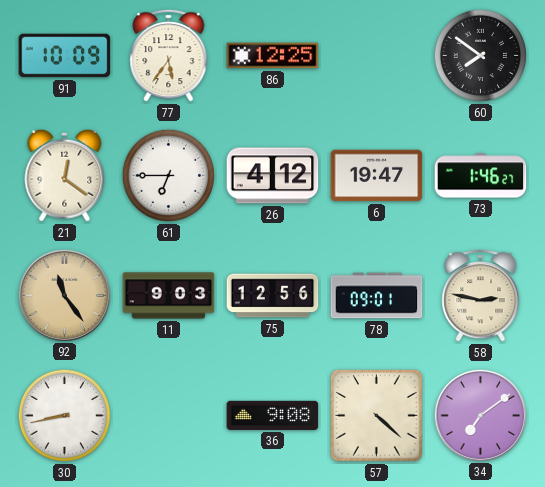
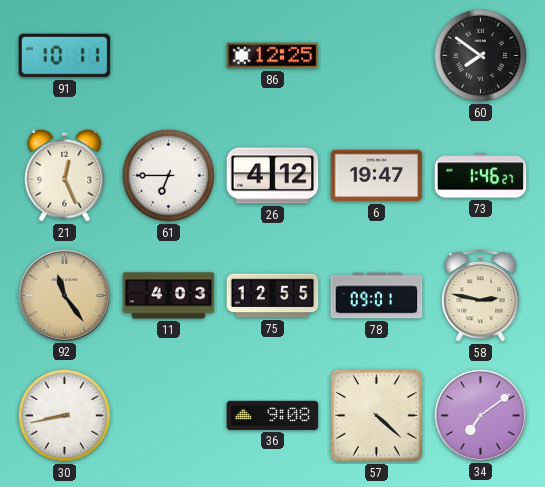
91: 10:09 -> 10:11 (65, 56)
77: 5:36 -> none (169, 55)
21: 12:21 -> 12:26 (65, 175)
11: 9:03 -> 4:03 (169, 296)
75: 12:56 -> 12:55 (273, 296)
